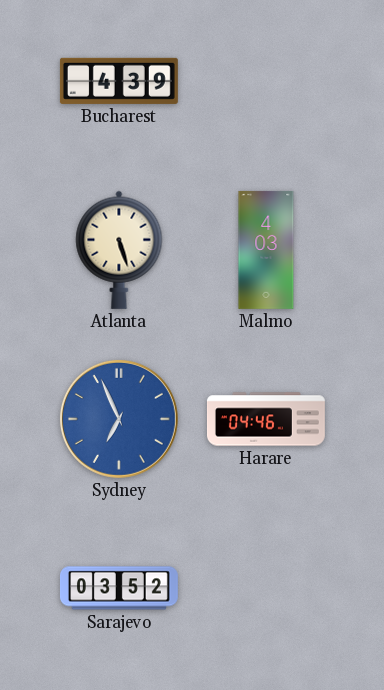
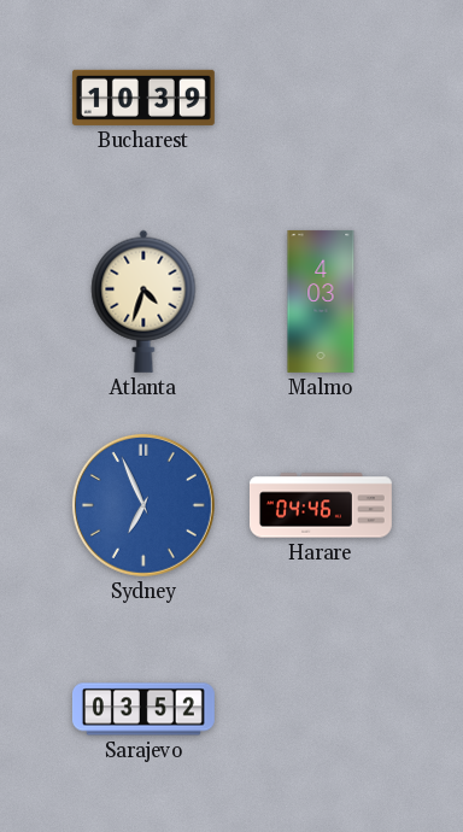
Bucharest: 4:39 -> 10:39 (143, 98)
Atlanta: 5:27 -> 4:33 (143, 301)
